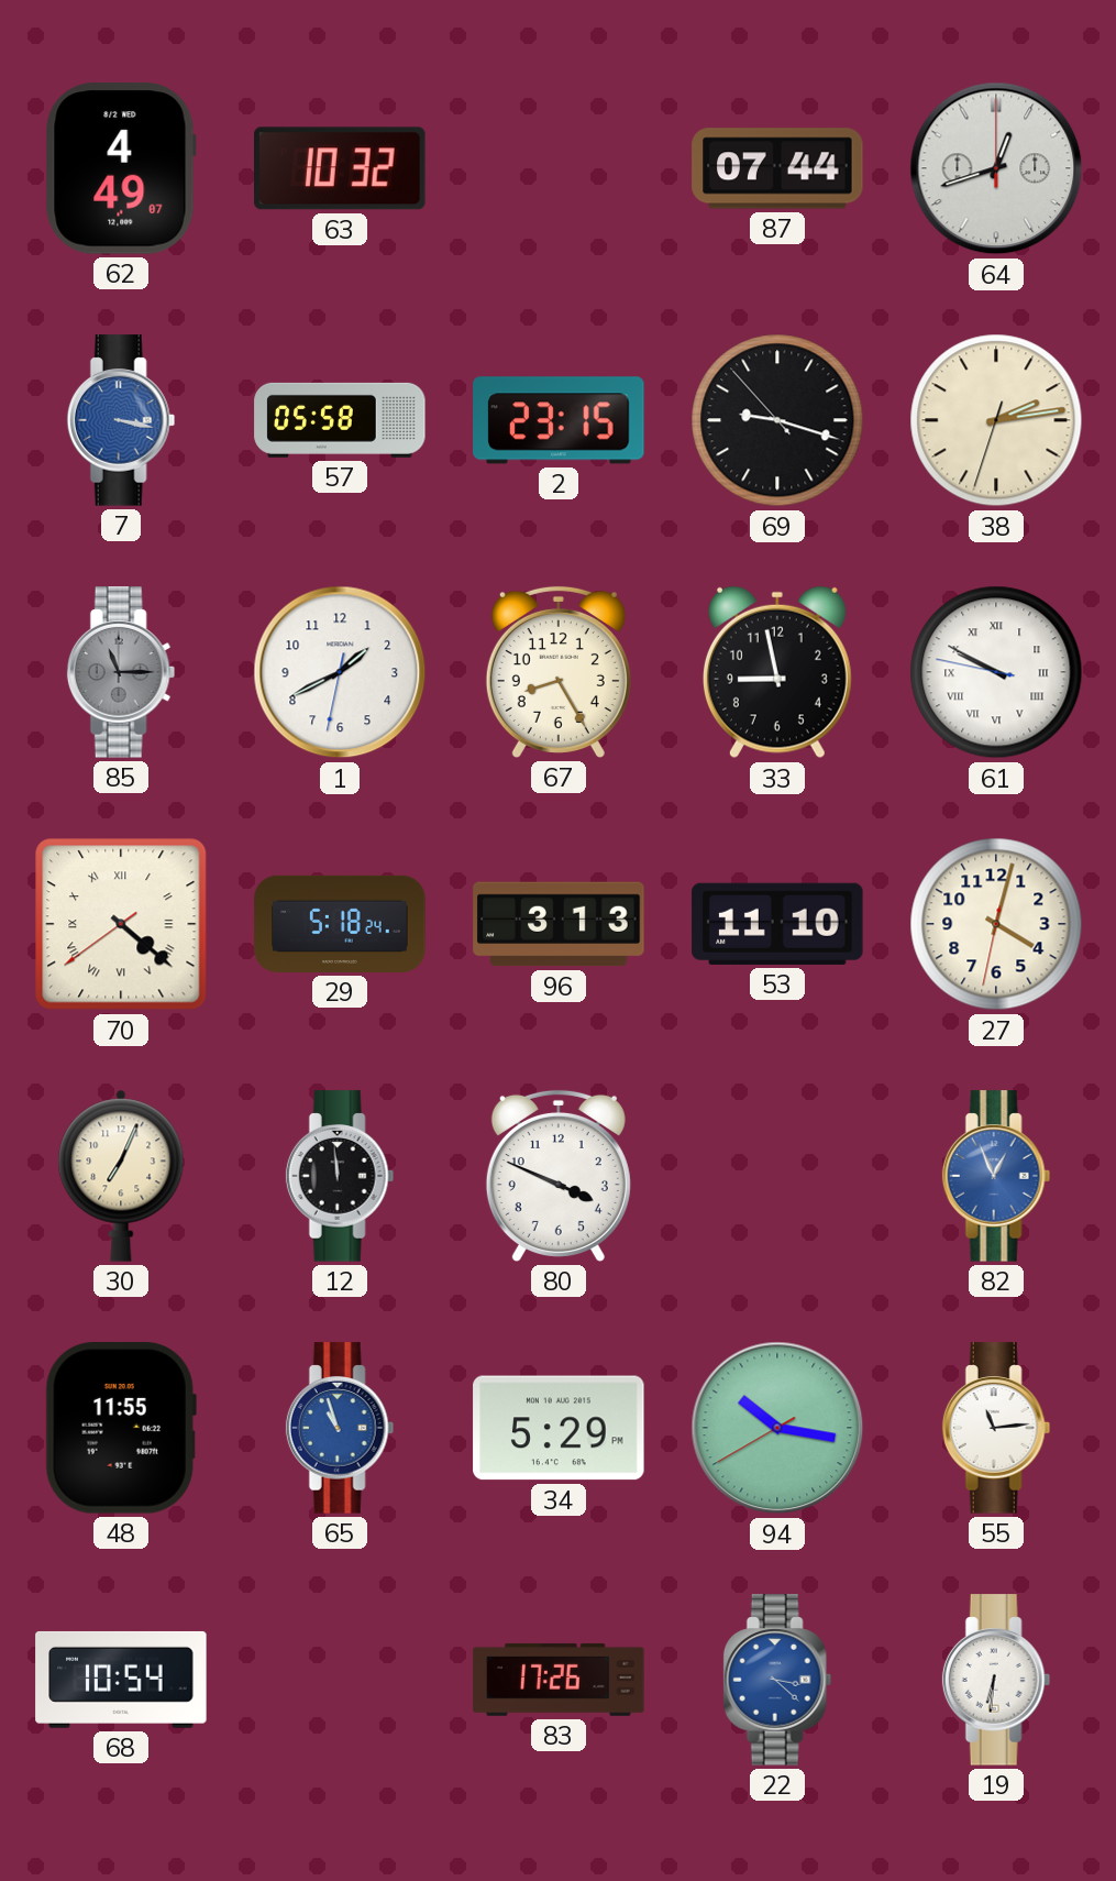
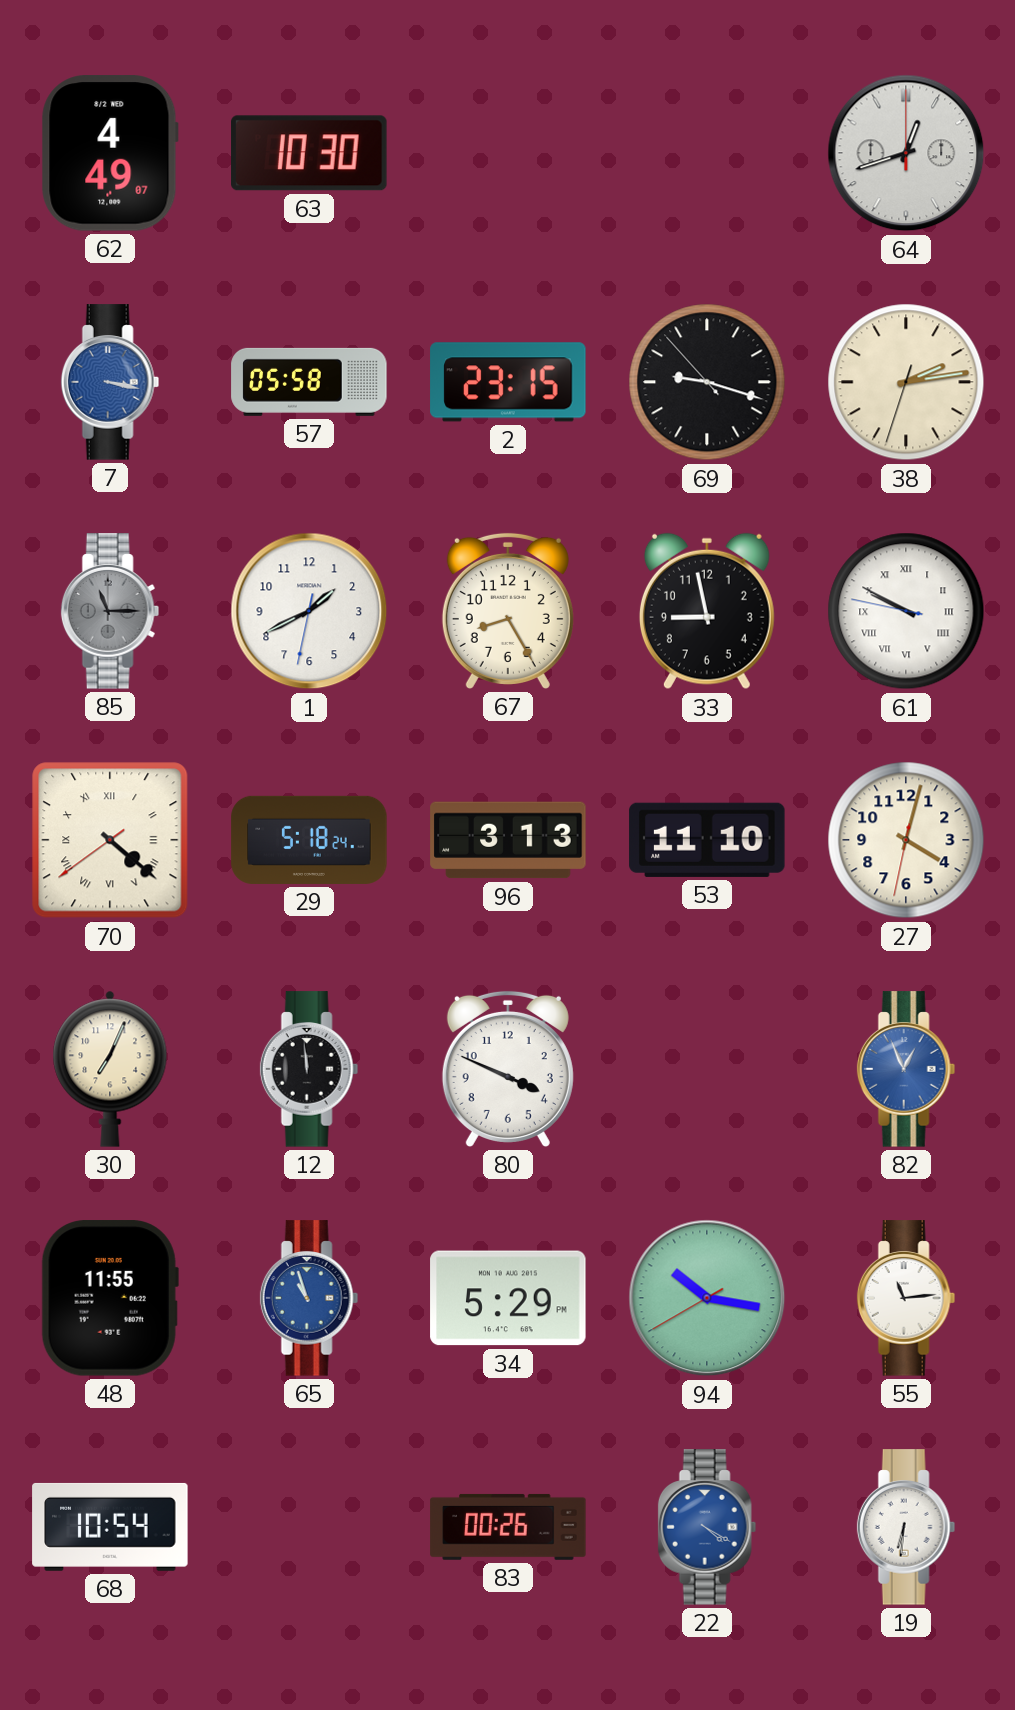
63: 10:32 -> 10:30 (309, 153)
87: 07:44 -> none (777, 168)
83: 17:26 -> 00:26 (508, 1527)
22: 3:22 -> 4:20 (707, 1527)
